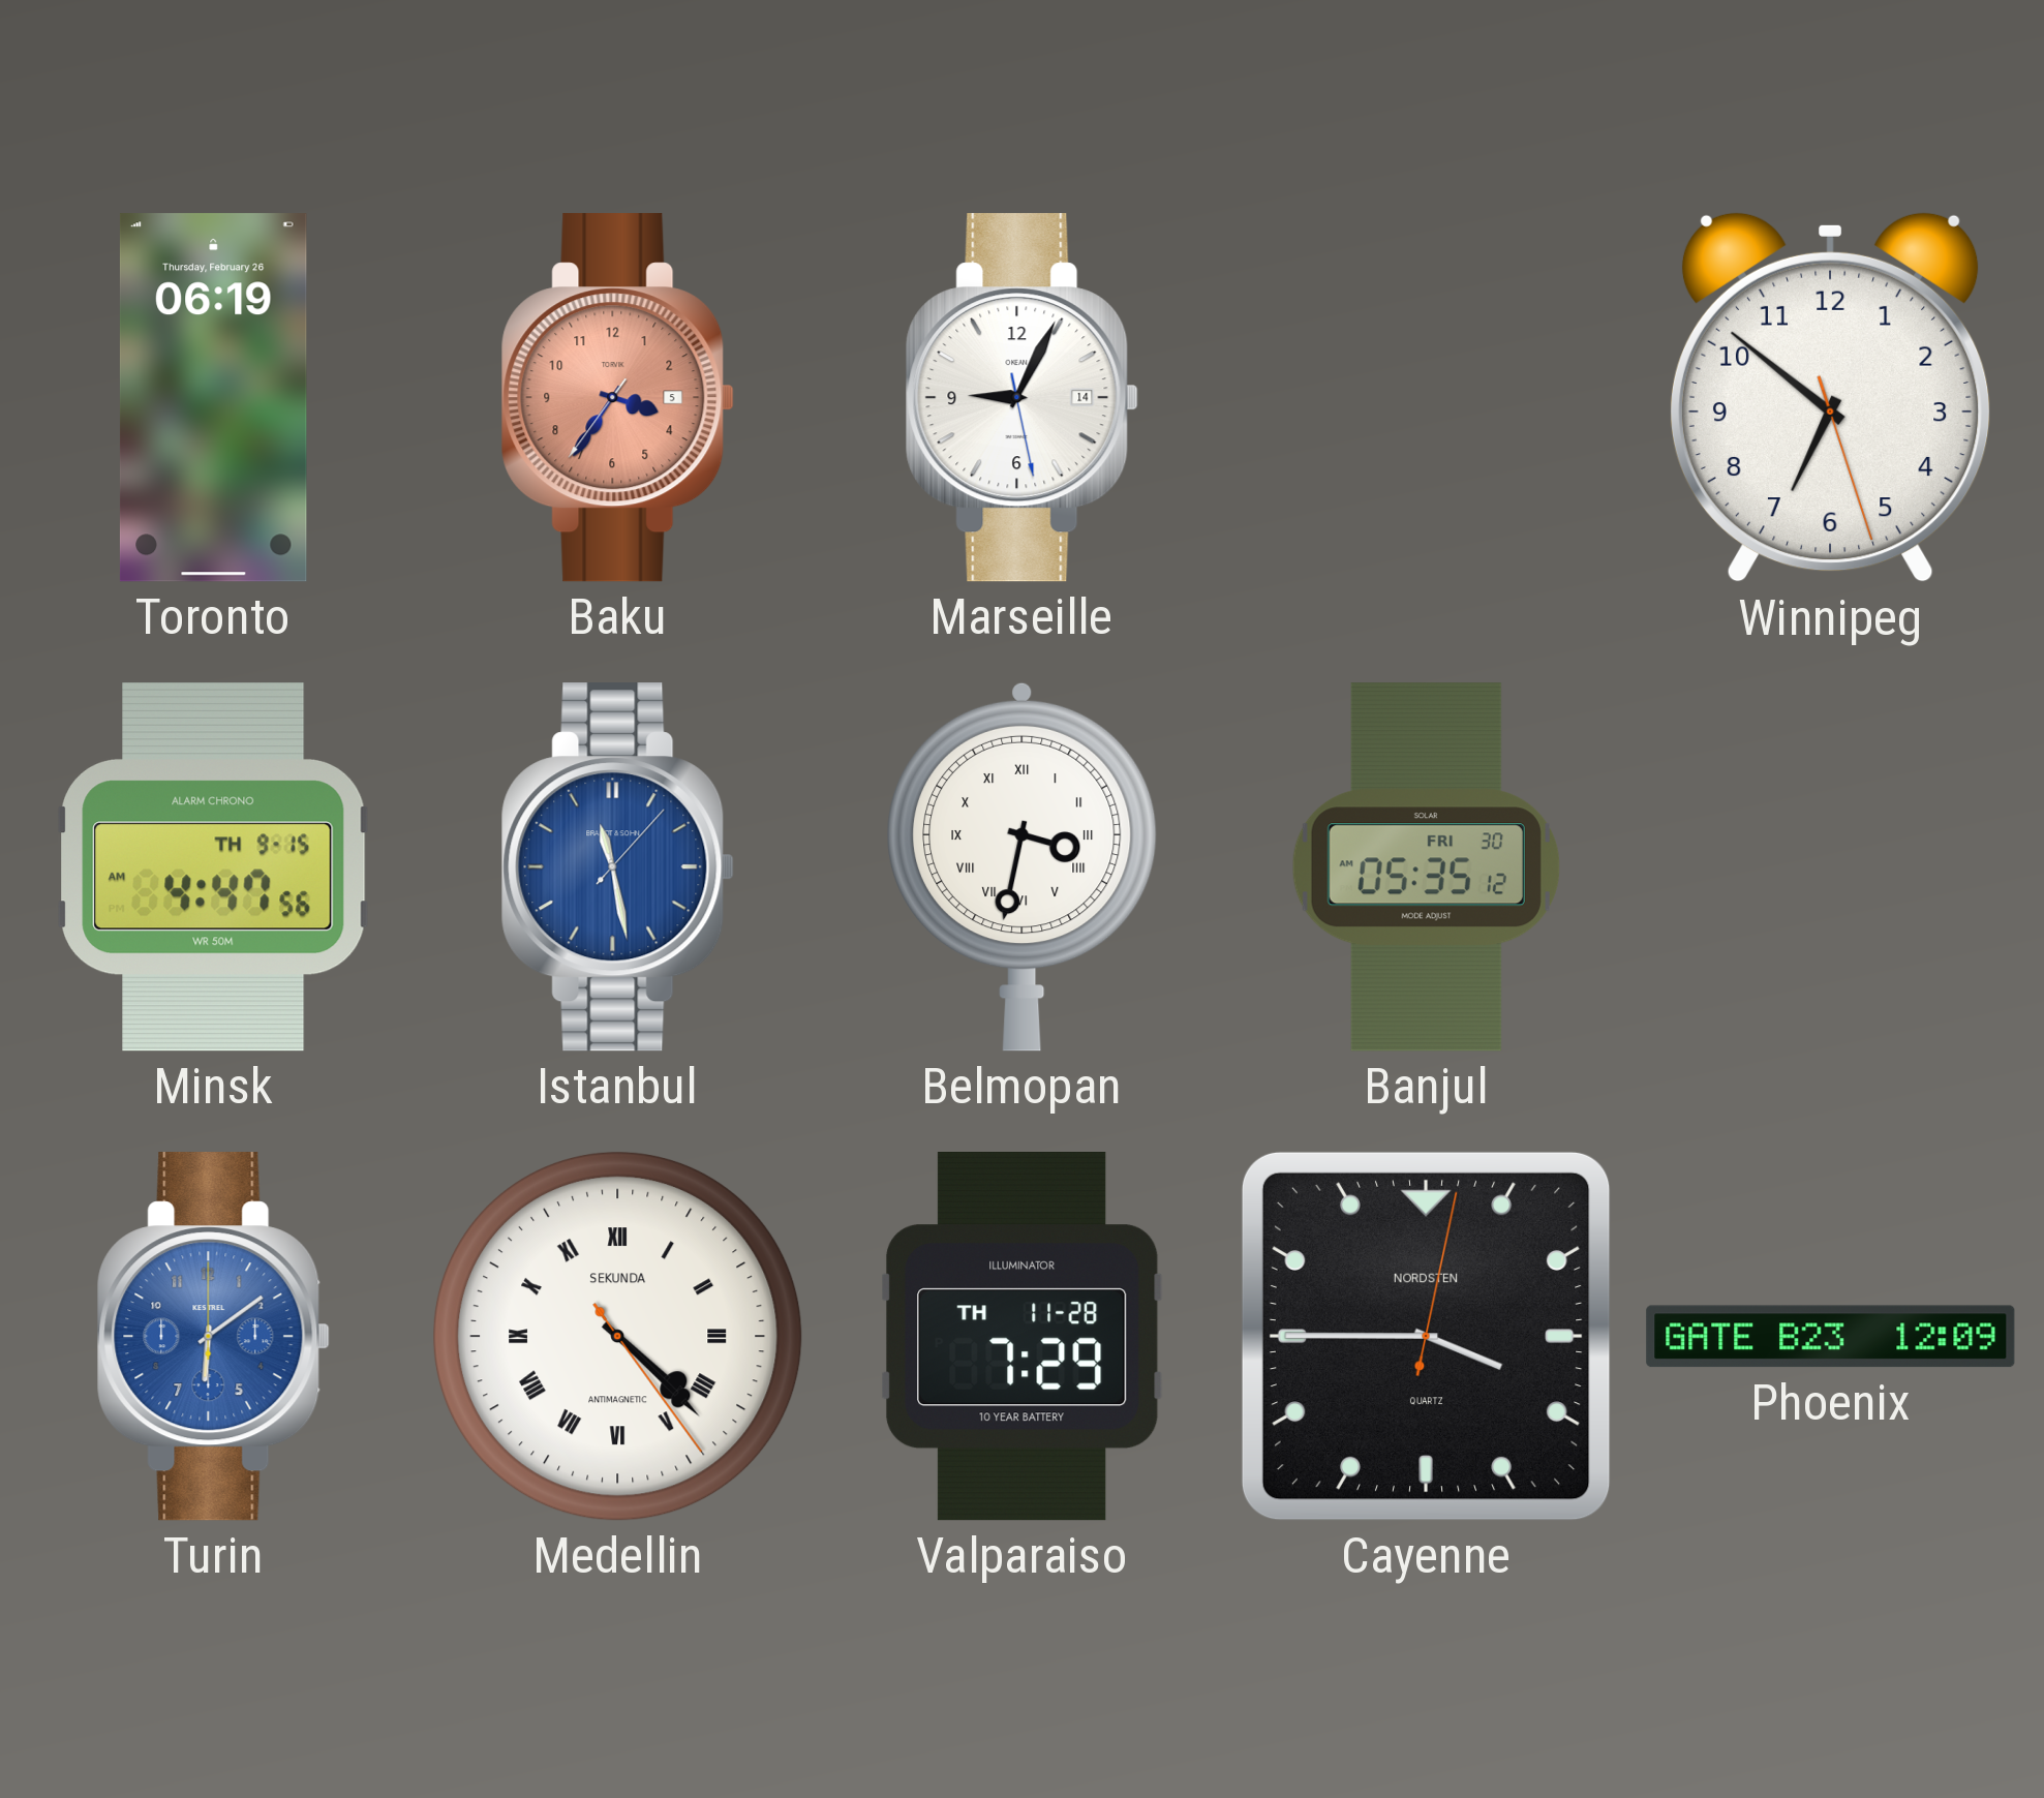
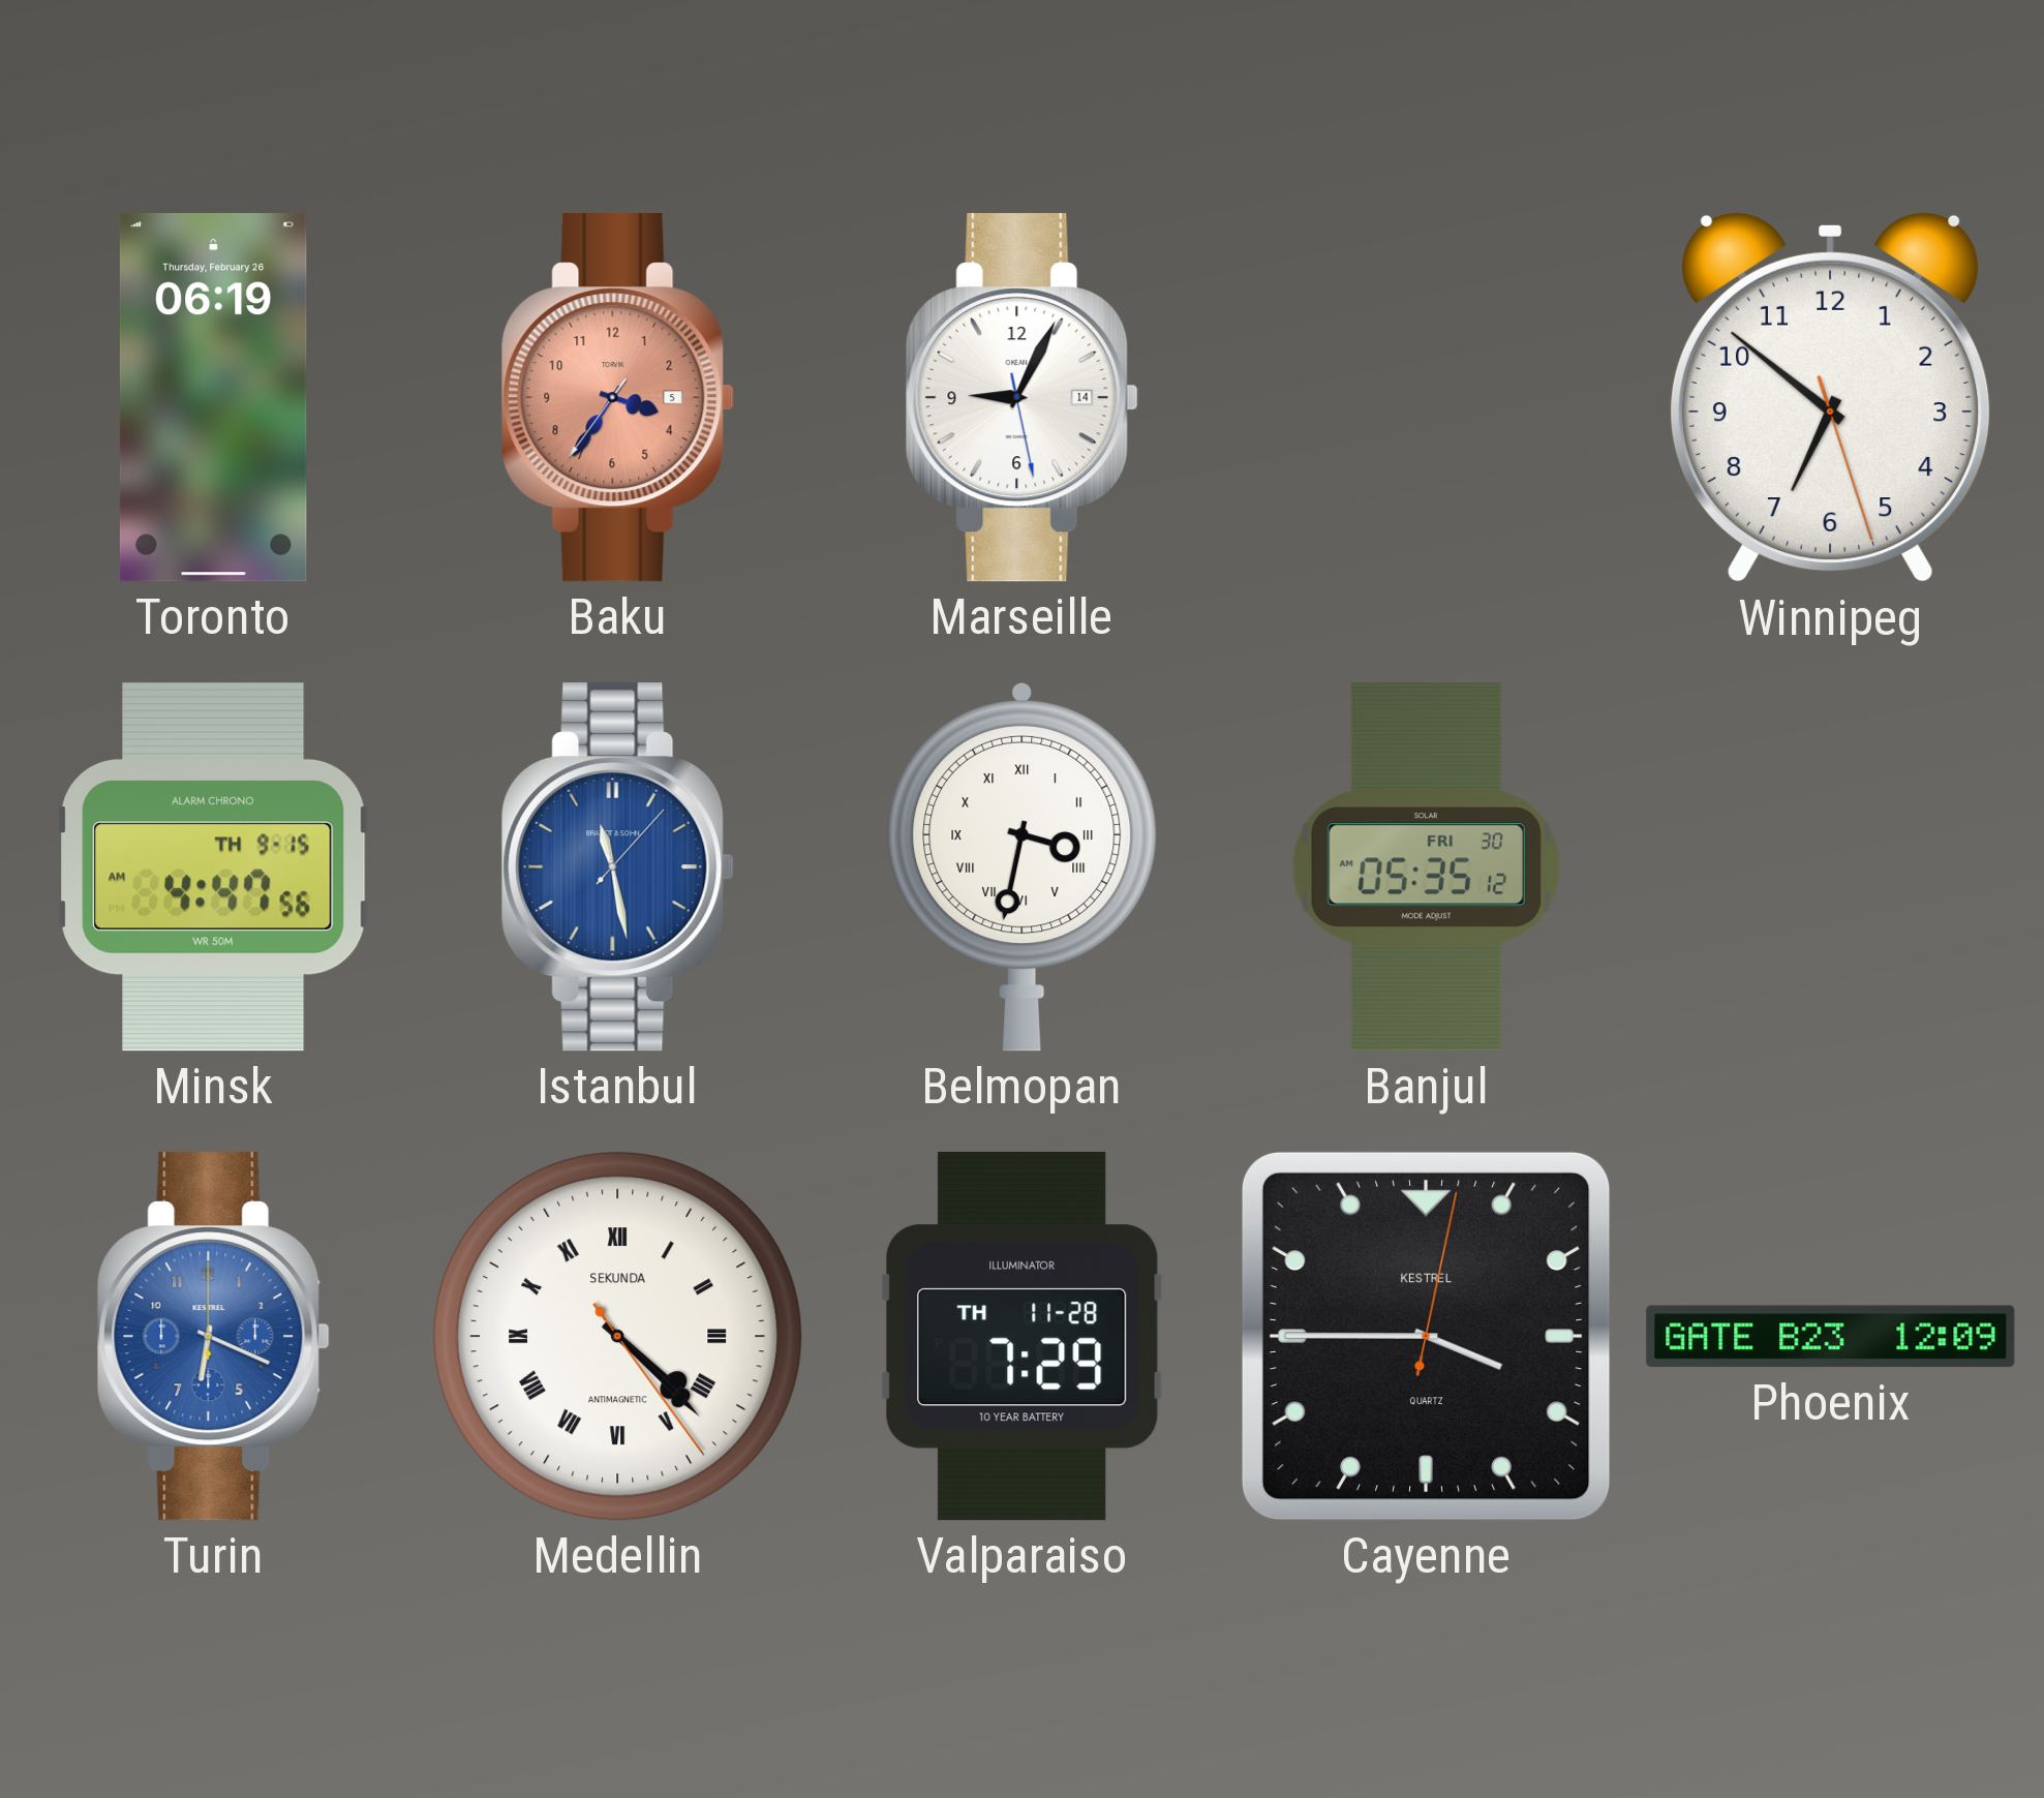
Turin: 6:09 -> 6:19 (213, 1337)
Cayenne brand: NORDSTEN -> KESTREL (1426, 1336)
